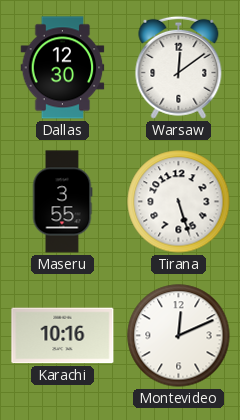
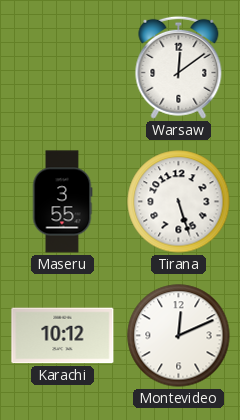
Dallas: 12:30 -> none (63, 68)
Karachi: 10:16 -> 10:12 (63, 336)
